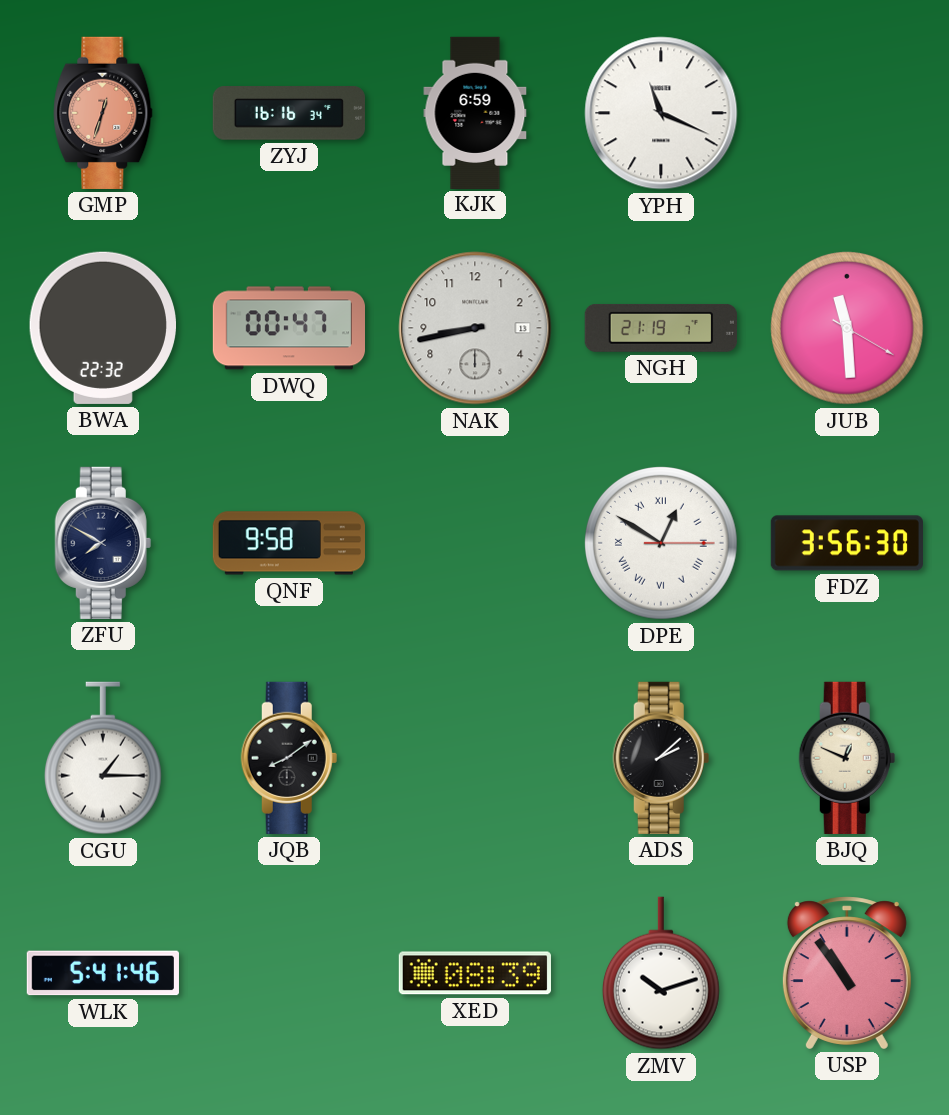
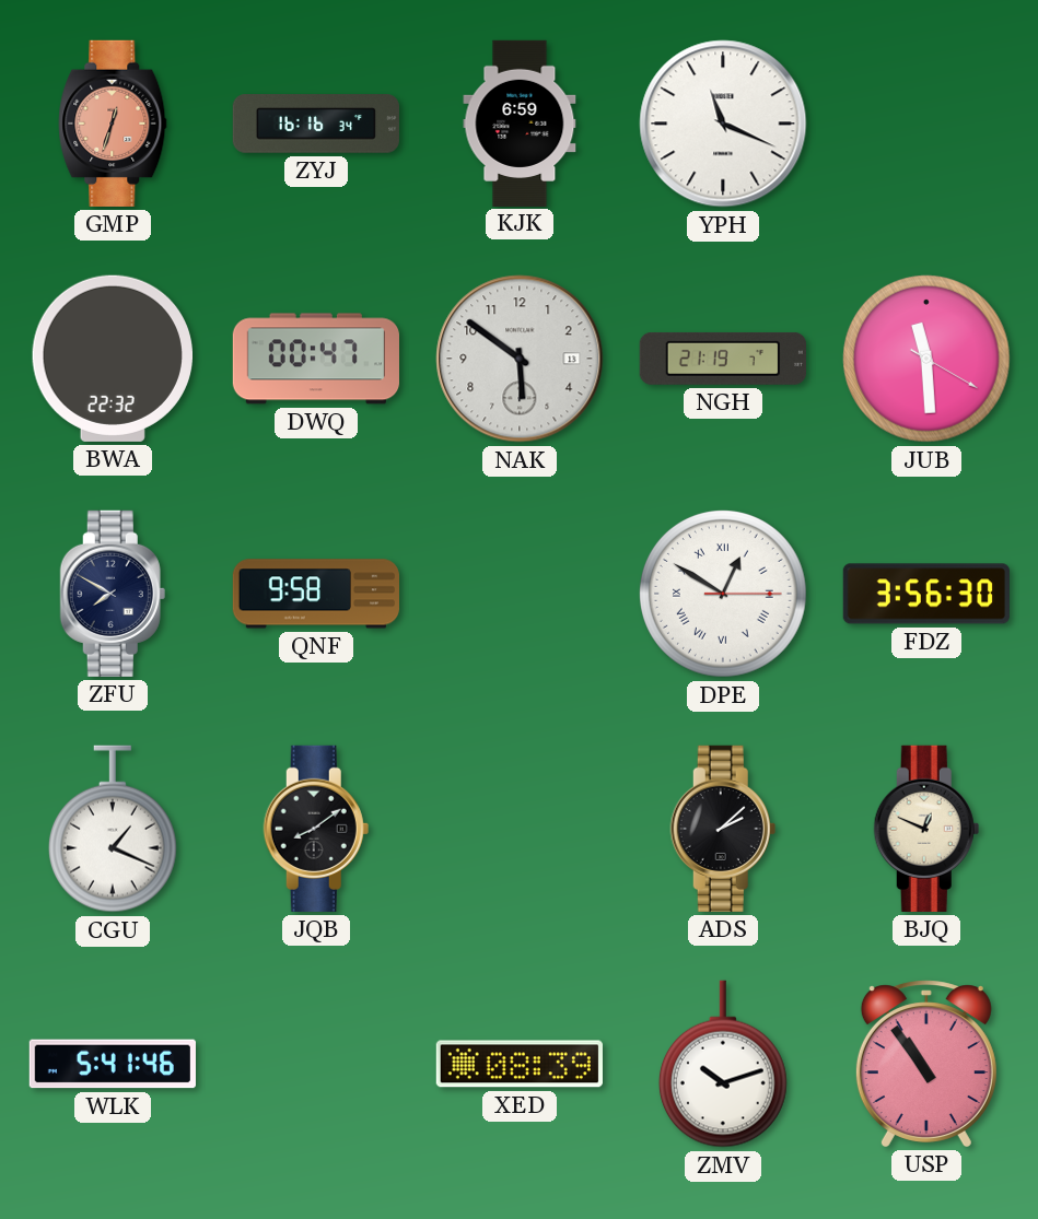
NAK: 8:43 -> 5:51 (520, 359)
CGU: 1:15 -> 1:19 (113, 829)
